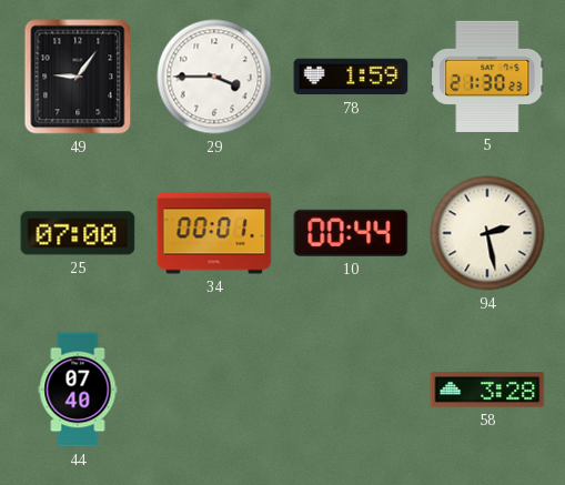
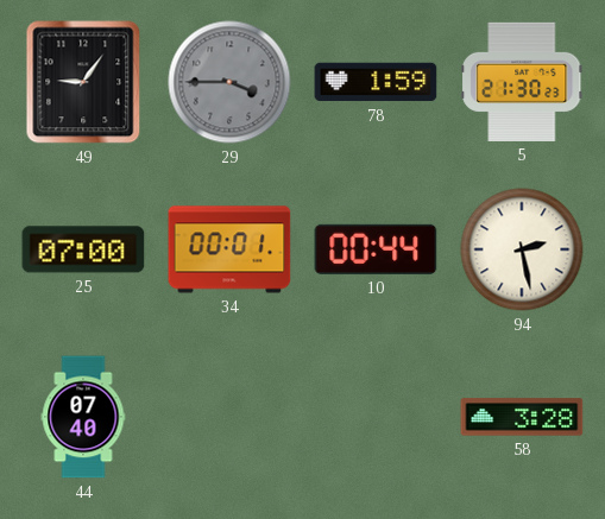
29 dial: white -> grey (229, 82)
